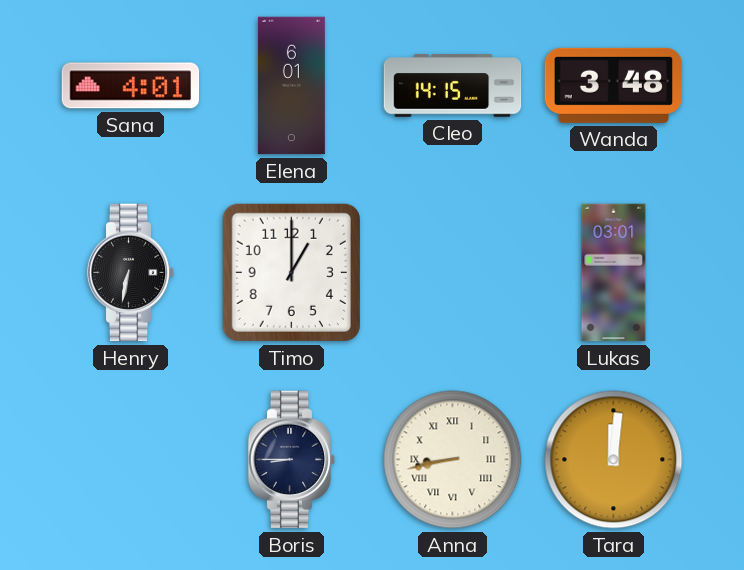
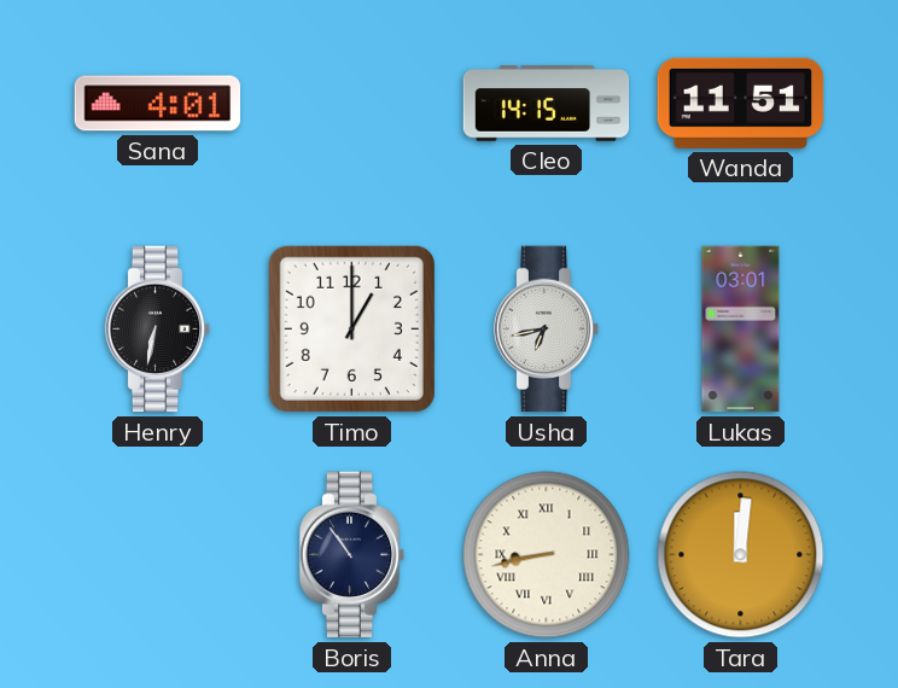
Elena: 6:01 -> none (291, 86)
Wanda: 3:48 -> 11:51 (741, 103)
Usha: none -> 6:43 (547, 330)
Boris: 8:45 -> 10:54 (352, 555)
